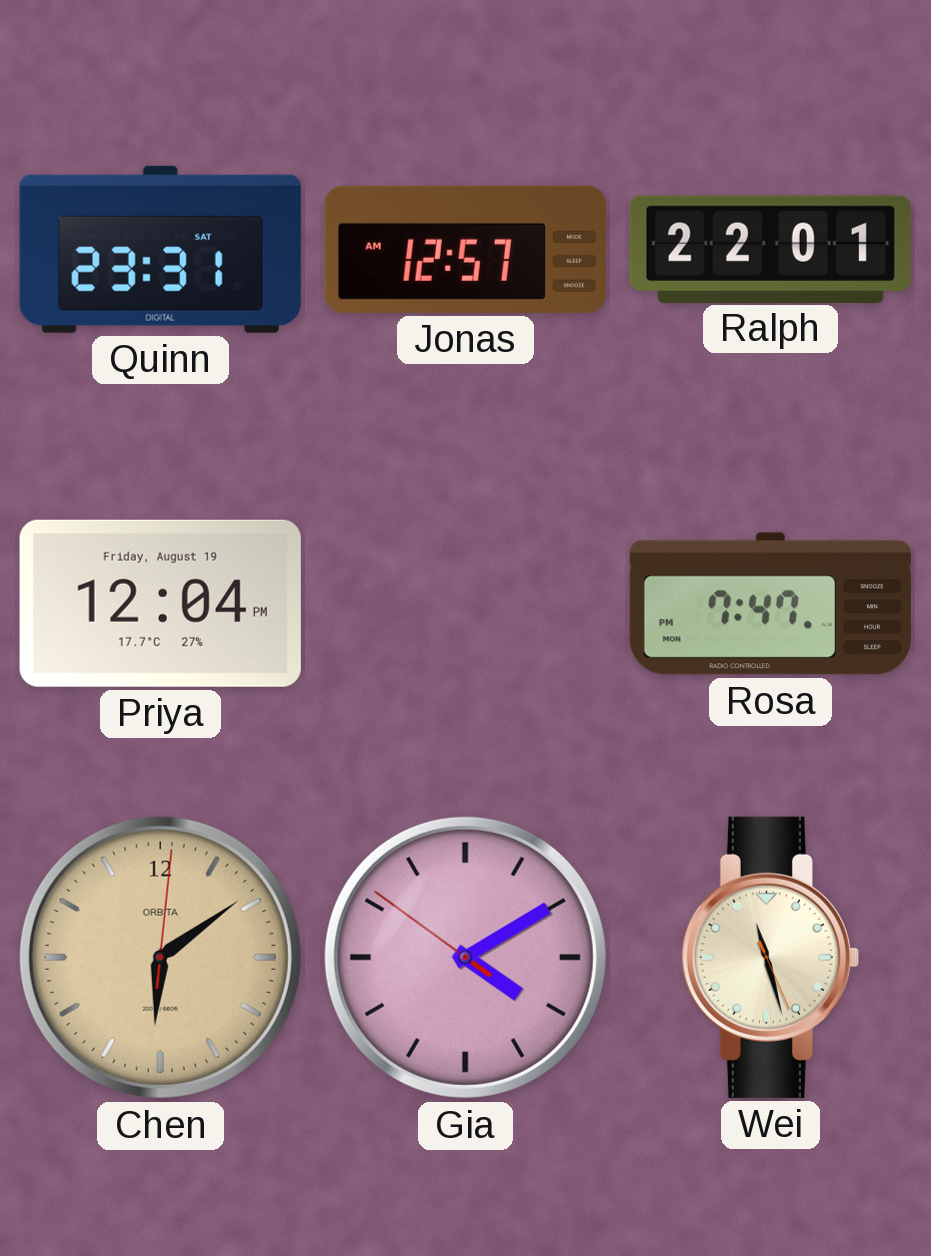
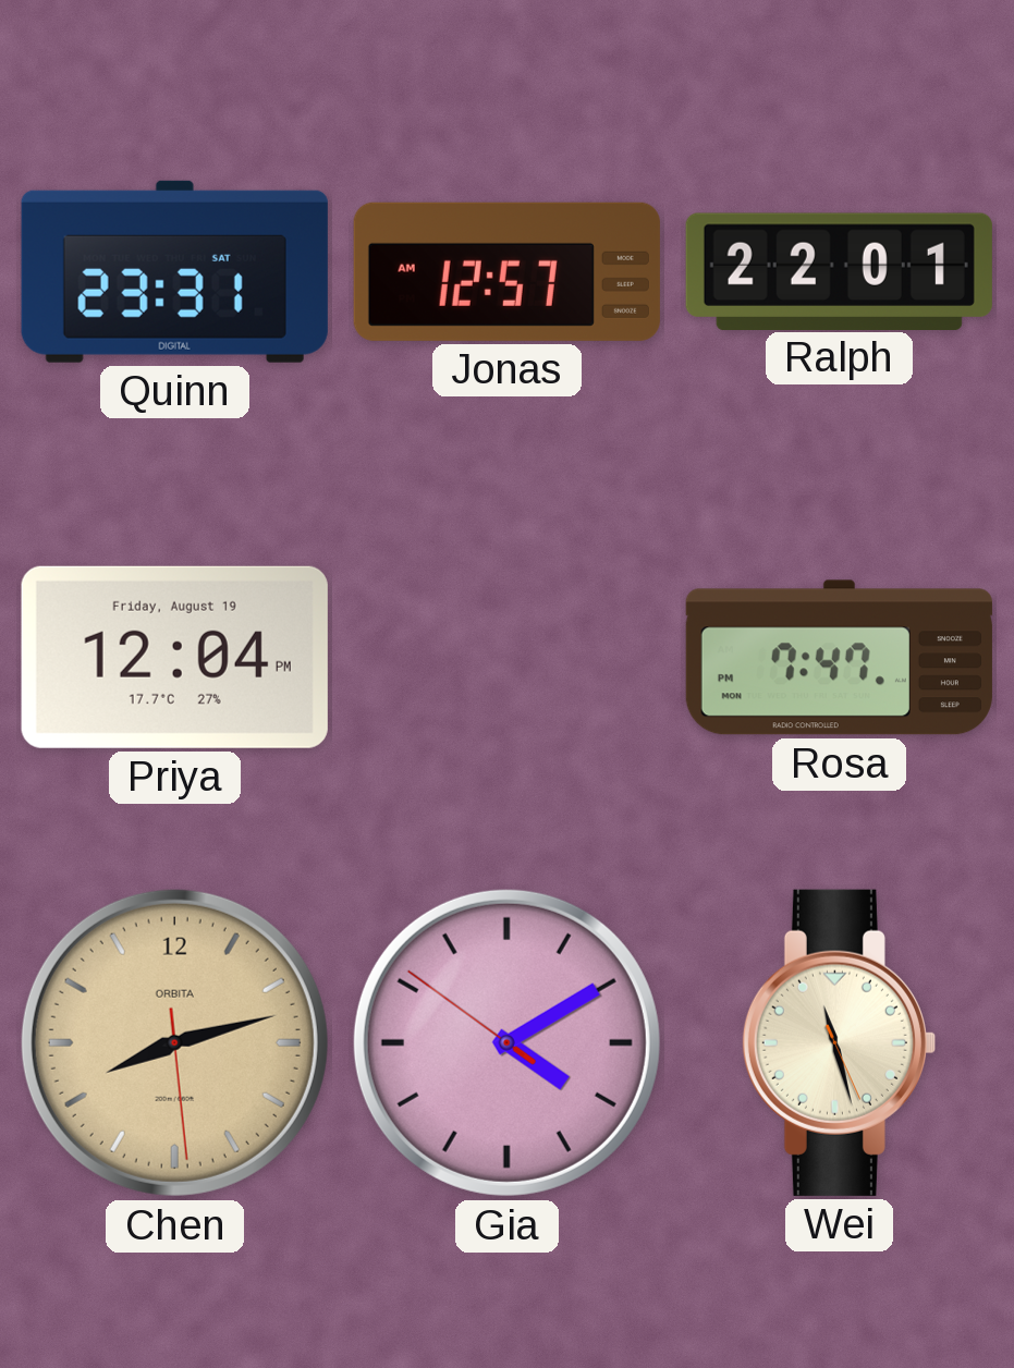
Chen: 6:09 -> 8:12 (174, 1042)
